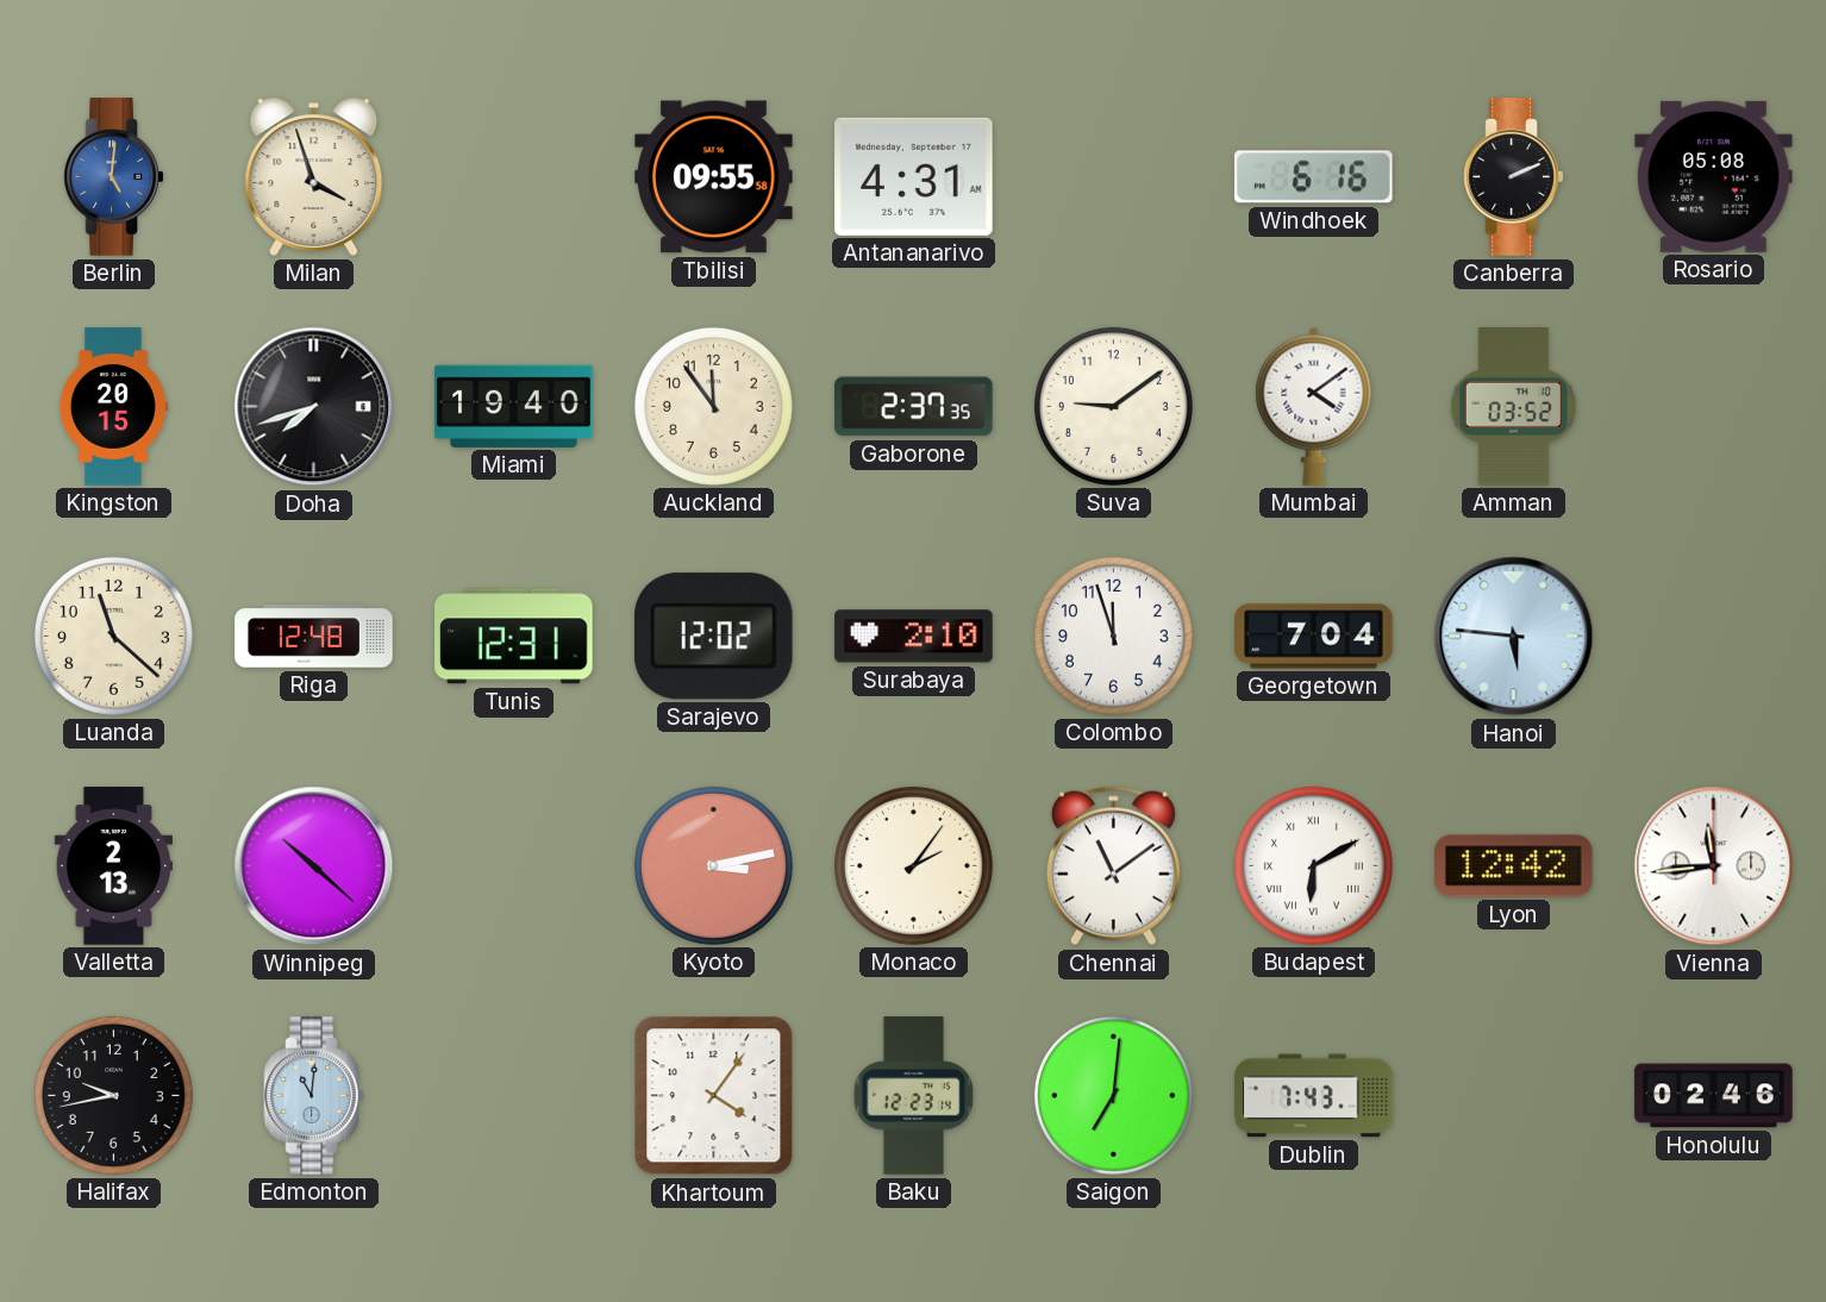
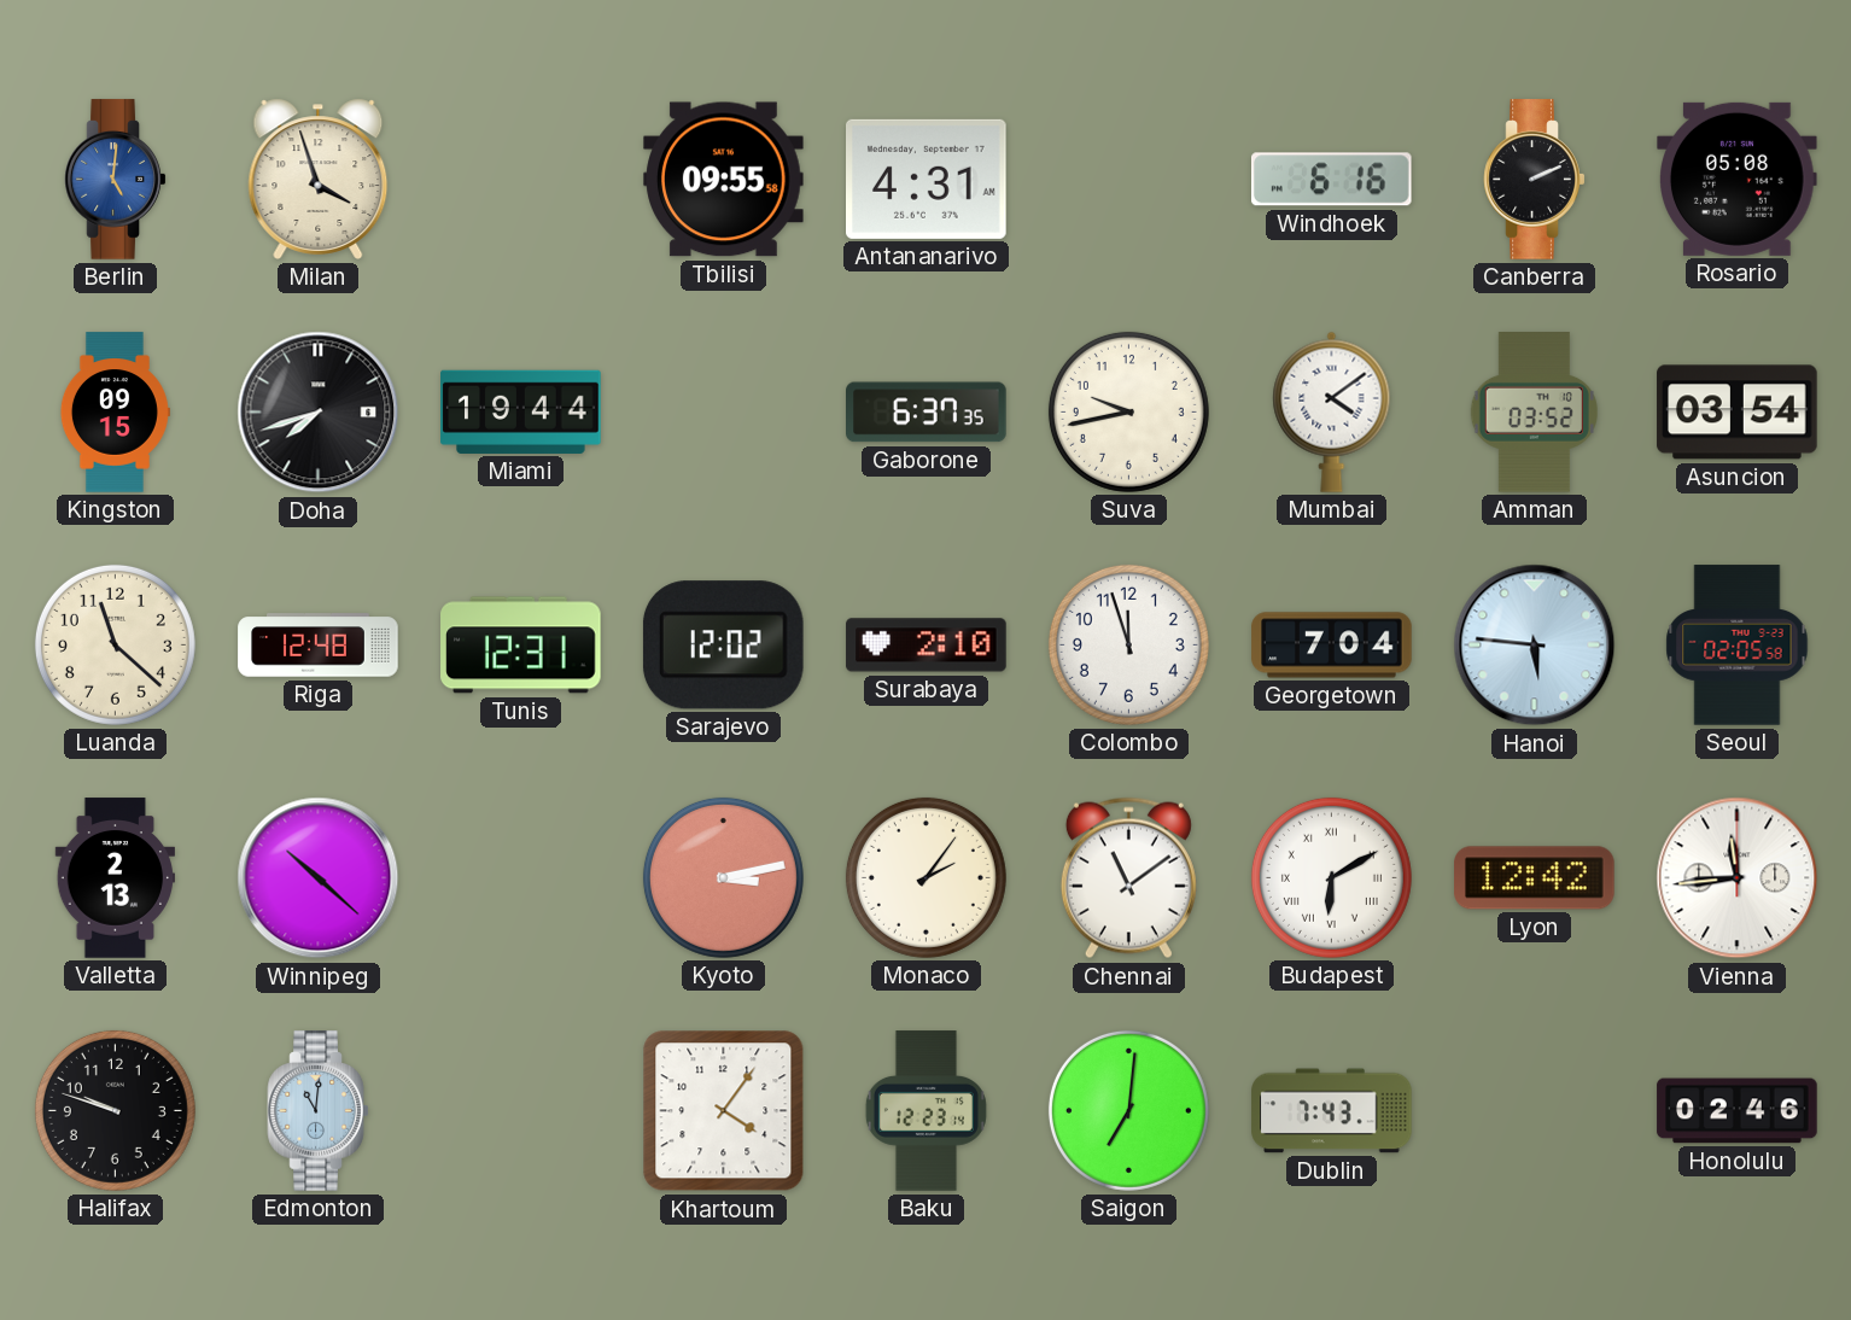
Kingston: 20:15 -> 09:15 (115, 413)
Miami: 19:40 -> 19:44 (521, 411)
Auckland: 11:54 -> none (713, 406)
Gaborone: 2:37 -> 6:37 (927, 413)
Suva: 9:09 -> 9:43 (1128, 411)
Asuncion: none -> 03:54 (1738, 413)
Seoul: none -> 02:05 (1738, 646)
Halifax: 9:43 -> 9:48 (115, 1110)
